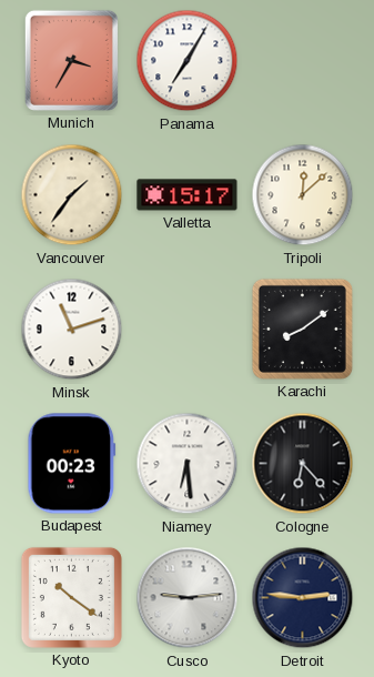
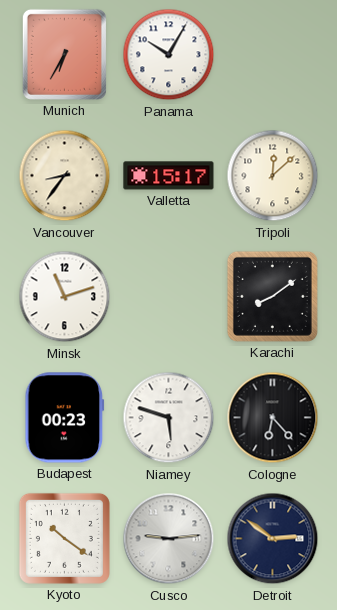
Munich: 3:35 -> 6:35 (64, 54)
Panama: 7:05 -> 10:05 (169, 55)
Vancouver: 1:36 -> 8:36 (65, 176)
Niamey: 6:29 -> 5:48 (169, 418)
Detroit: 2:46 -> 2:51 (273, 539)
